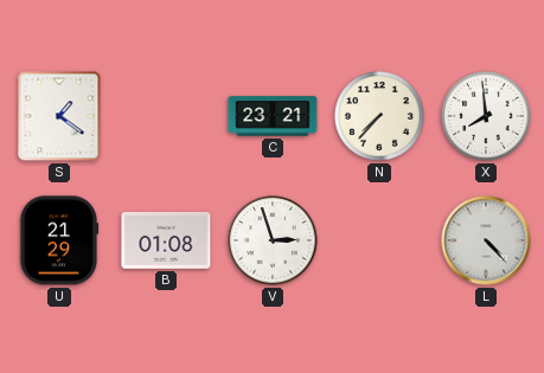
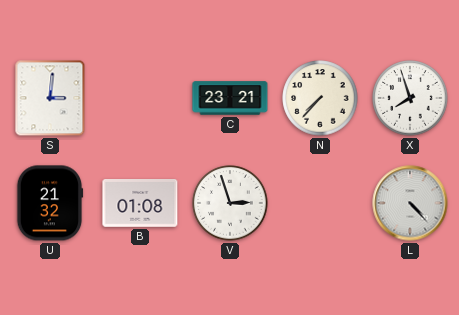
S: 1:21 -> 3:01 (50, 98)
X: 7:59 -> 7:57 (410, 98)
U: 21:29 -> 21:32 (50, 203)
